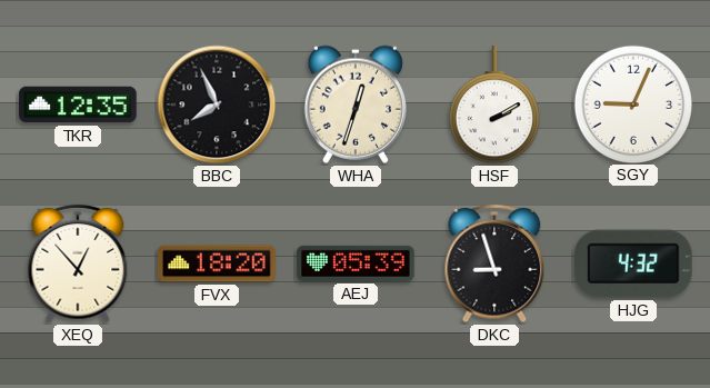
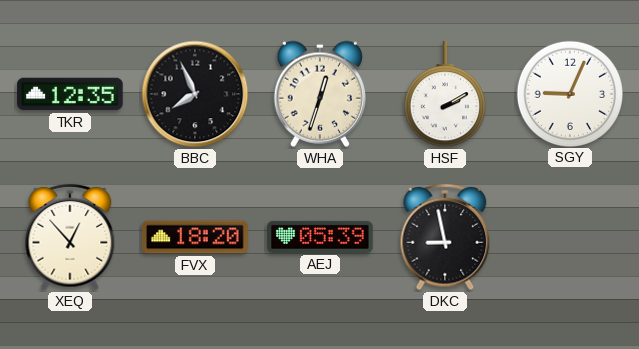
DKC: 8:57 -> 8:58 (445, 237)
HJG: 4:32 -> none (634, 263)
